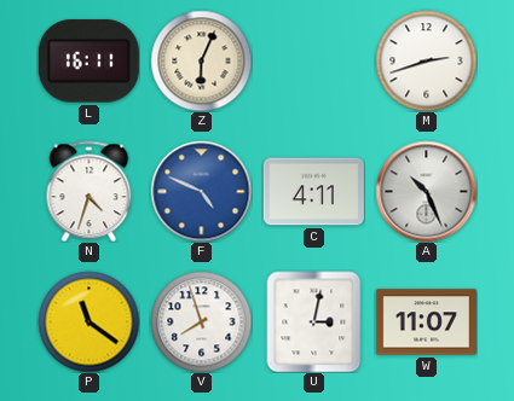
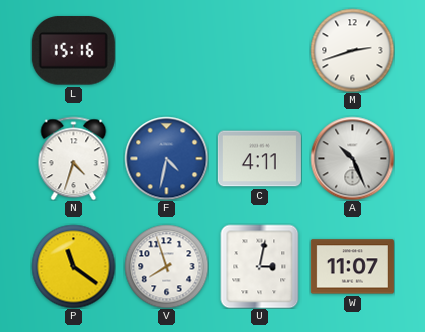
L: 16:11 -> 15:16 (73, 51)
Z: 6:04 -> none (201, 60)
F: 4:49 -> 4:32 (166, 158)
